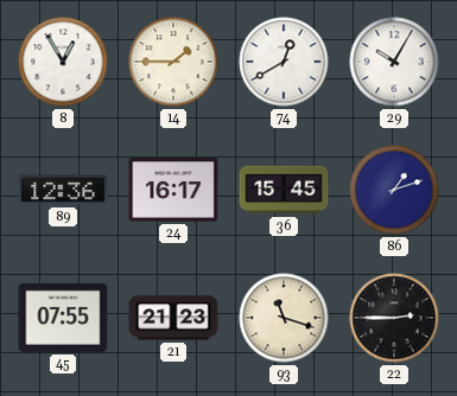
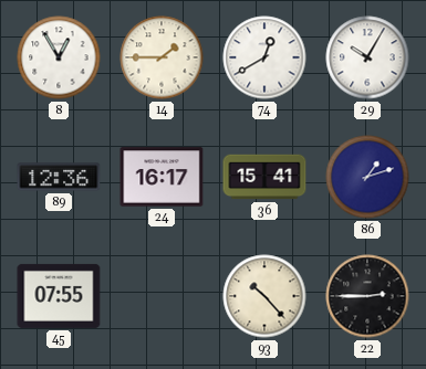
36: 15:45 -> 15:41 (264, 177)
21: 21:23 -> none (173, 318)
93: 11:18 -> 10:23 (264, 296)
